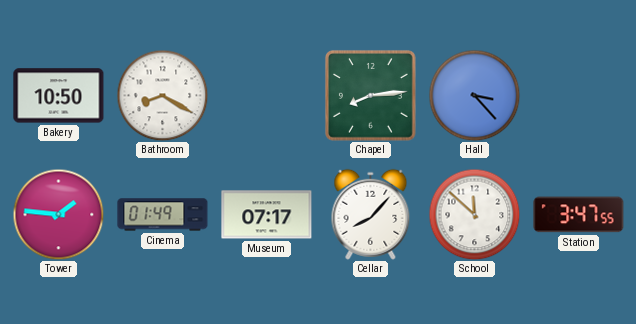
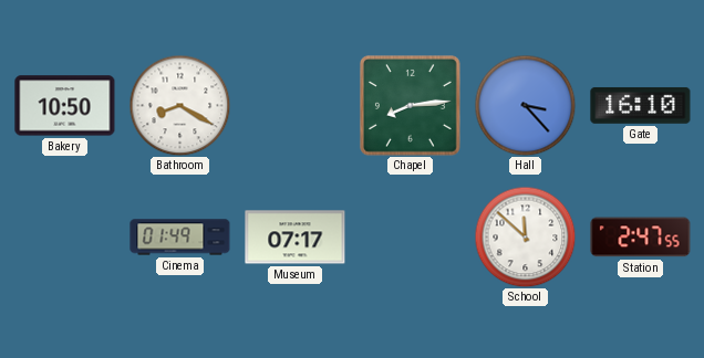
Gate: none -> 16:10 (641, 106)
Tower: 1:46 -> none (58, 214)
Cellar: 8:07 -> none (371, 214)
Station: 3:47 -> 2:47 (641, 238)
